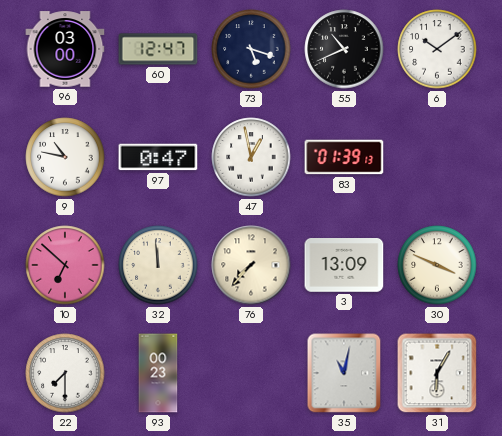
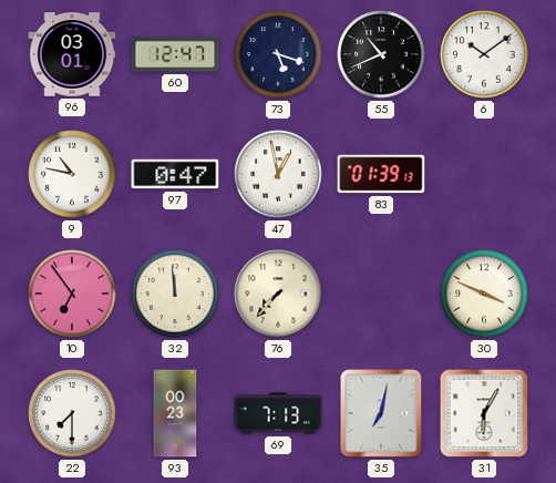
96: 03:00 -> 03:01 (72, 54)
10: 6:52 -> 6:54 (72, 294)
3: 13:09 -> none (344, 266)
69: none -> 7:13 (278, 413)
35: 11:02 -> 7:02 (381, 413)
